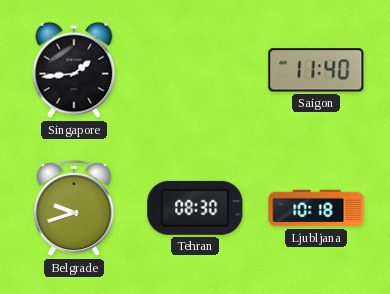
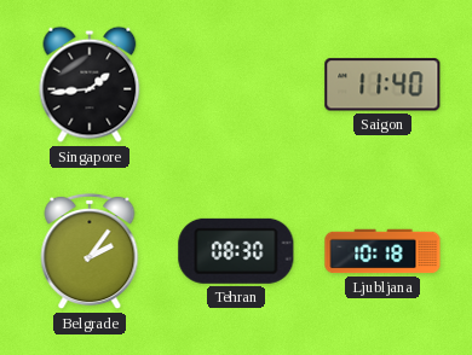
Belgrade: 9:42 -> 2:06 (90, 251)
